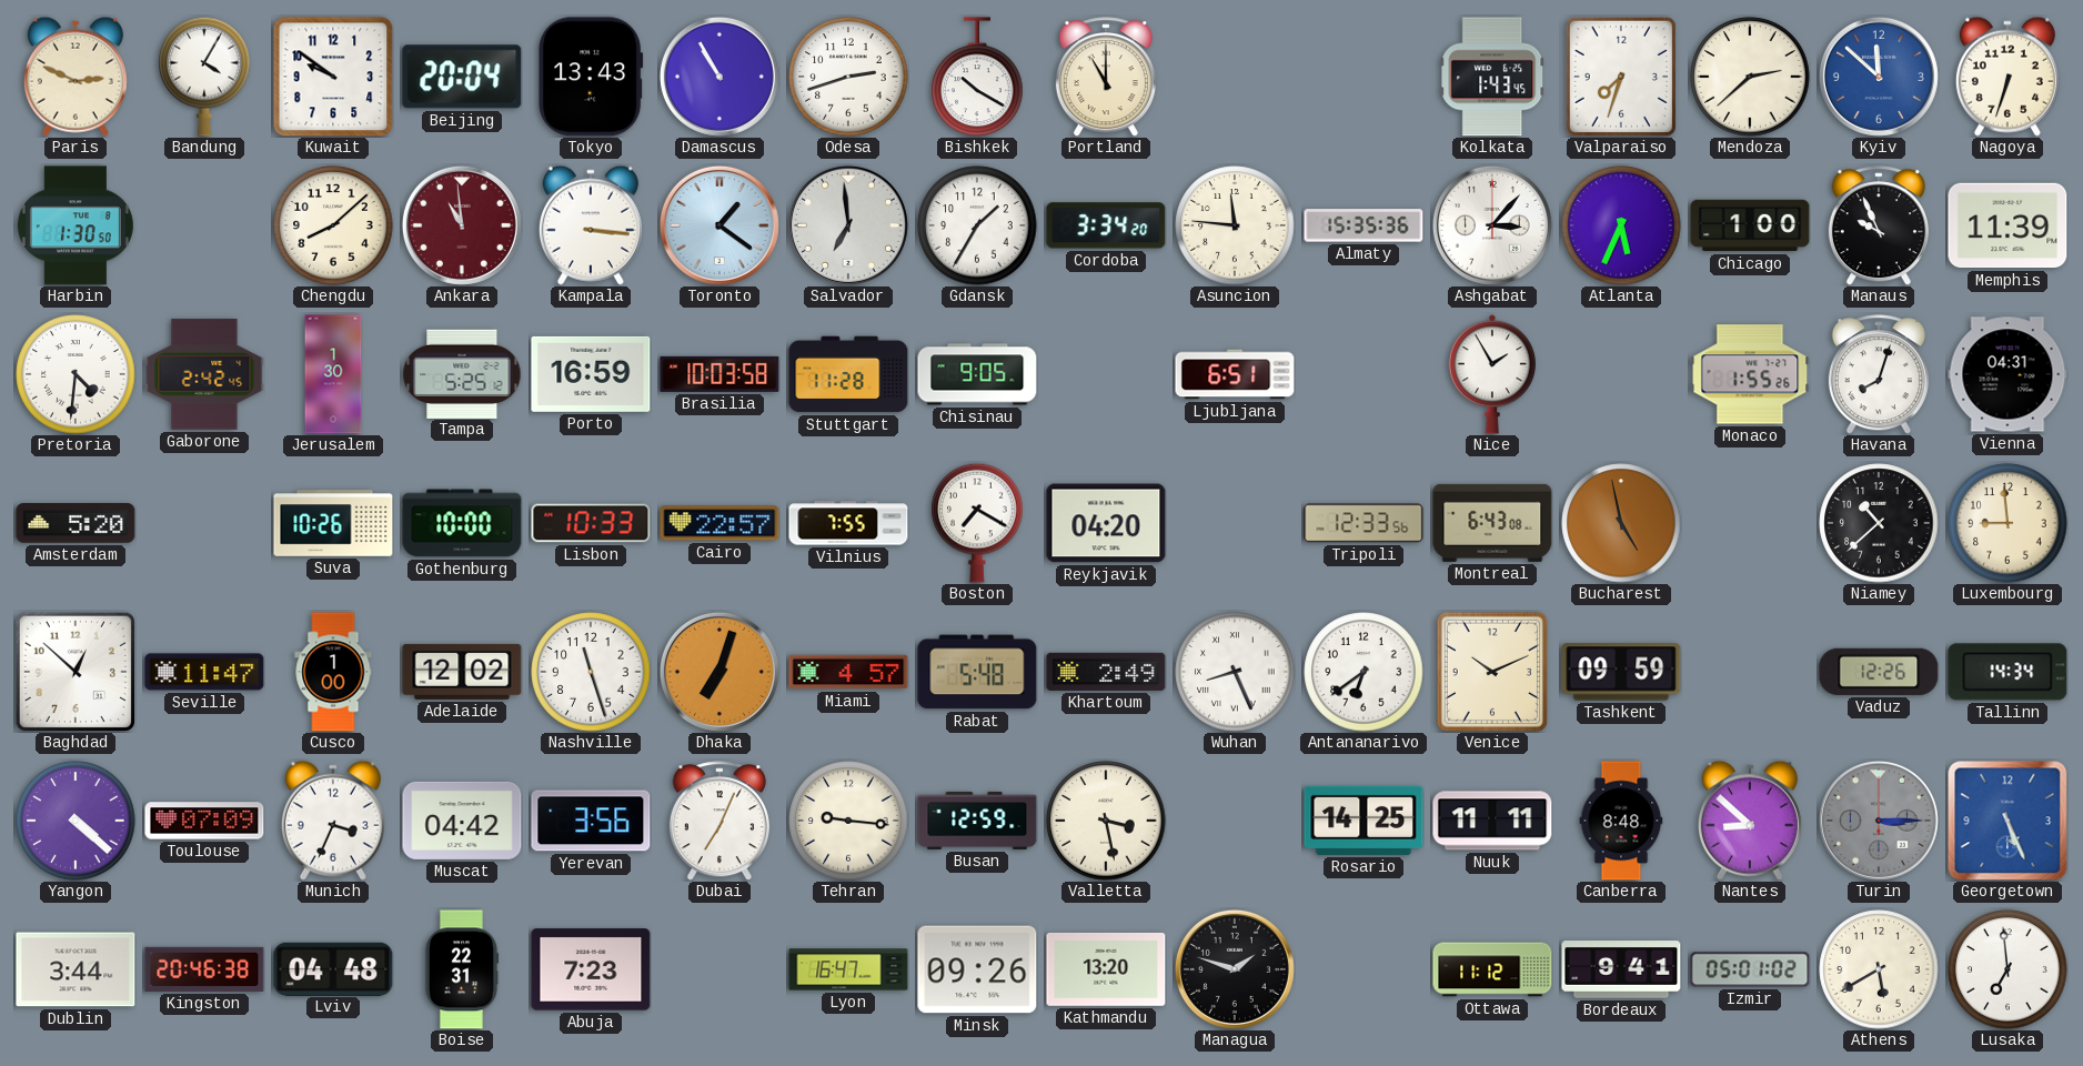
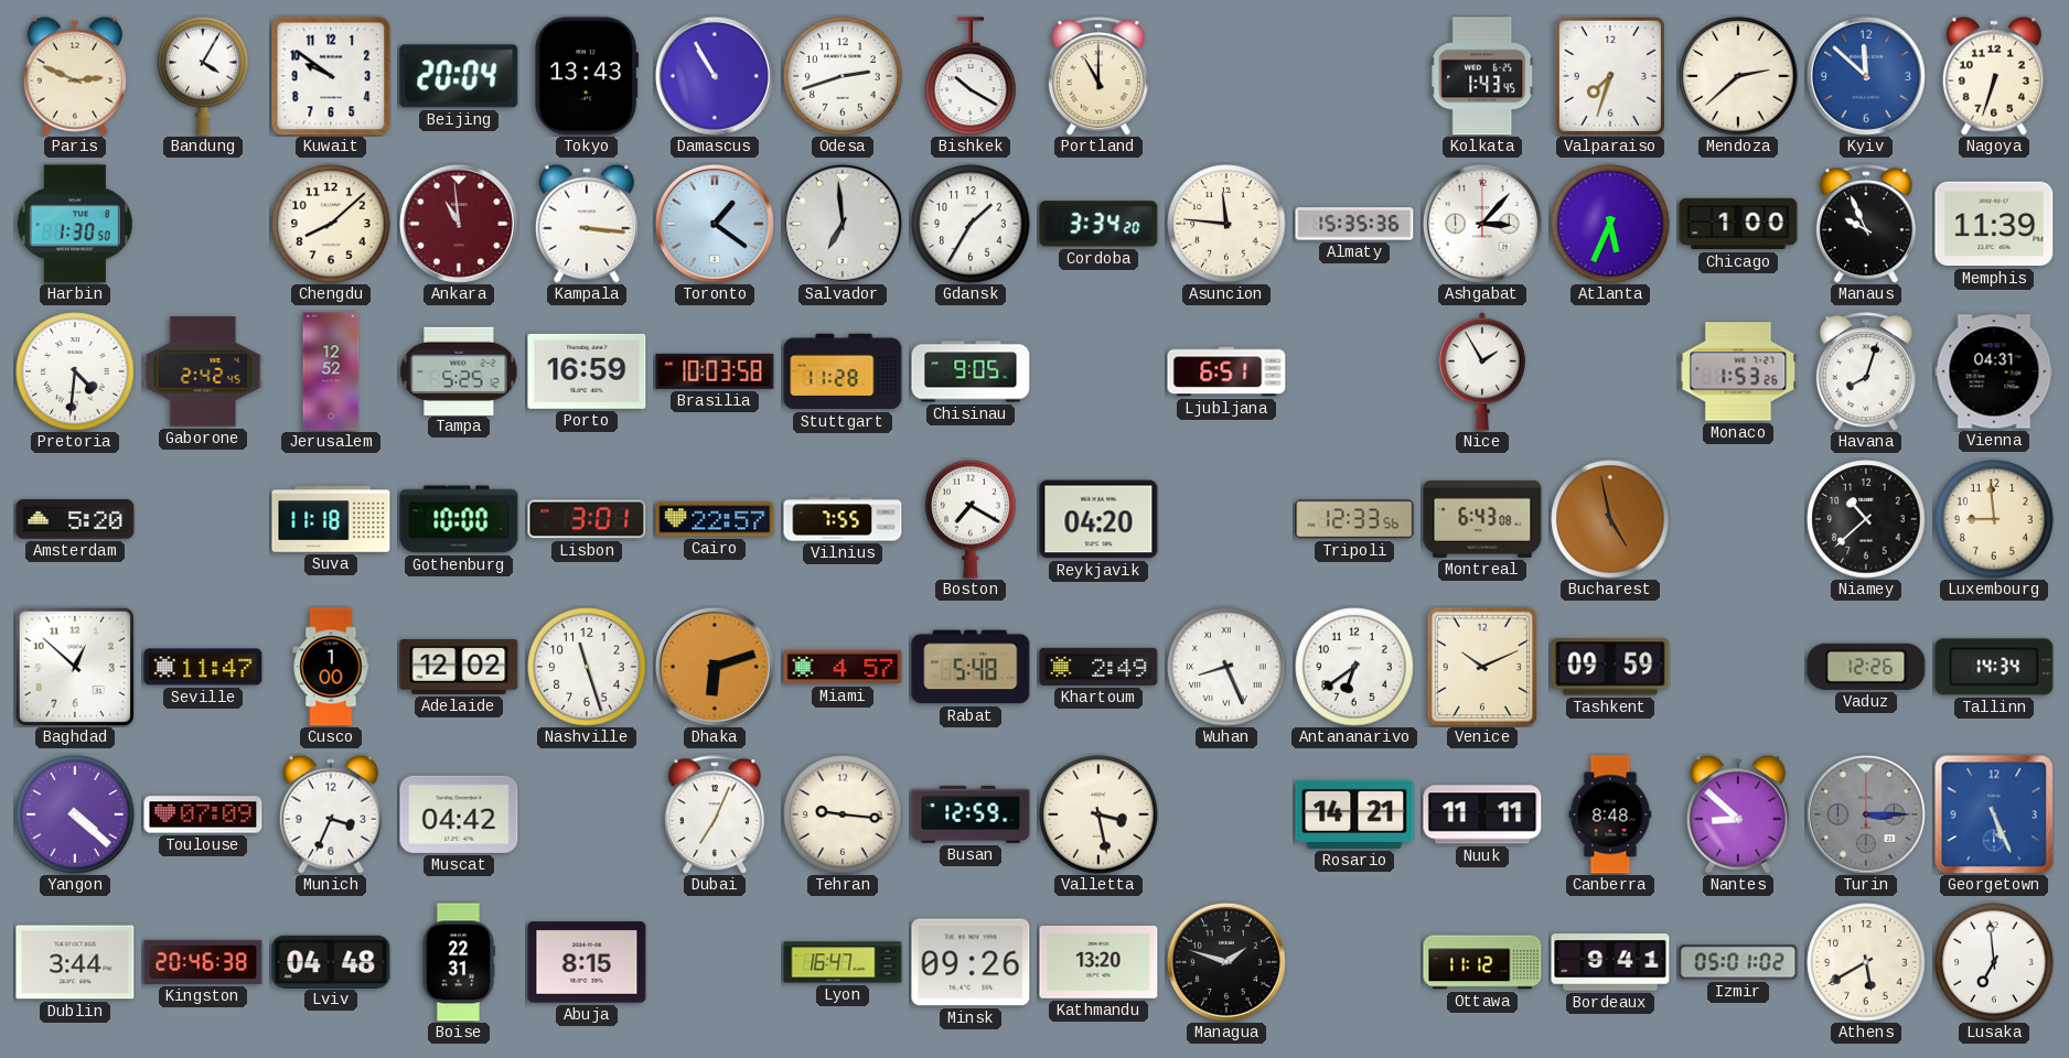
Jerusalem: 1:30 -> 12:52 (331, 371)
Monaco: 1:55 -> 1:53 (1738, 371)
Suva: 10:26 -> 11:18 (331, 519)
Lisbon: 10:33 -> 3:01 (587, 519)
Dhaka: 7:03 -> 6:12 (715, 667)
Yerevan: 3:56 -> none (591, 821)
Rosario: 14:25 -> 14:21 (1354, 814)
Abuja: 7:23 -> 8:15 (587, 962)
